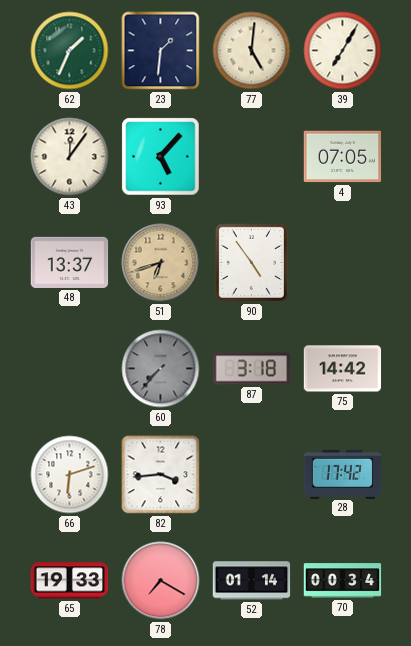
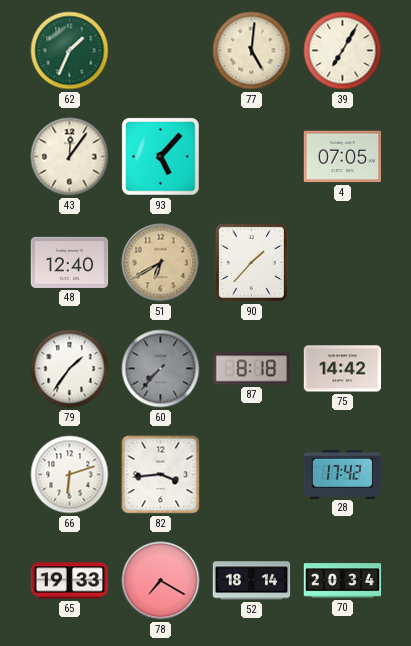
23: 1:31 -> none (161, 51)
48: 13:37 -> 12:40 (70, 262)
51: 6:42 -> 6:40 (161, 263)
90: 4:54 -> 1:37 (251, 262)
79: none -> 1:36 (70, 369)
87: 3:18 -> 8:18 (252, 369)
52: 01:14 -> 18:14 (252, 581)
70: 00:34 -> 20:34 (343, 581)
